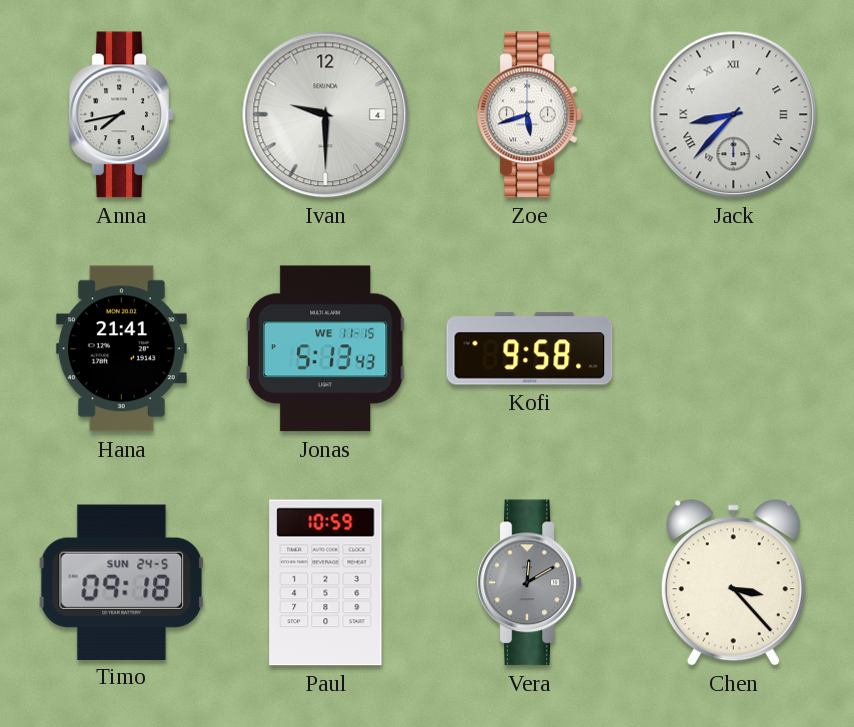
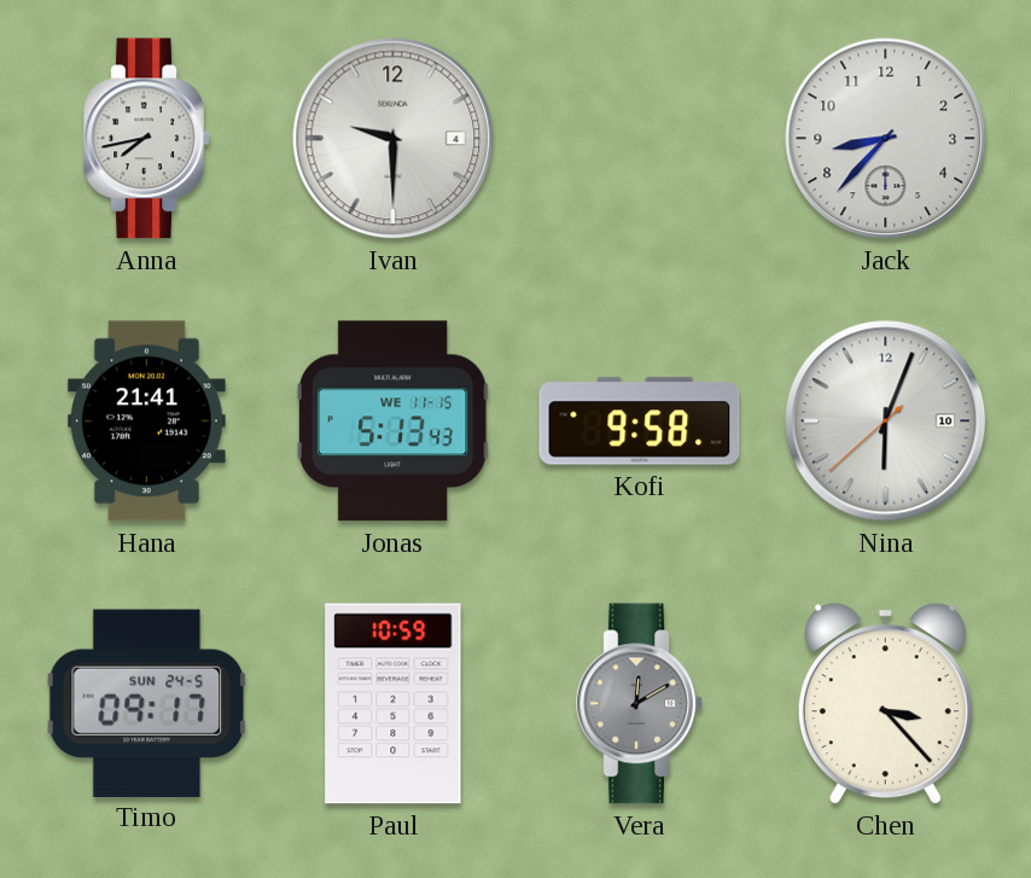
Zoe: 5:42 -> none (530, 115)
Jack numerals: Roman -> Arabic (886, 139)
Nina: none -> 6:03 (886, 421)
Timo: 09:18 -> 09:17 (147, 703)
